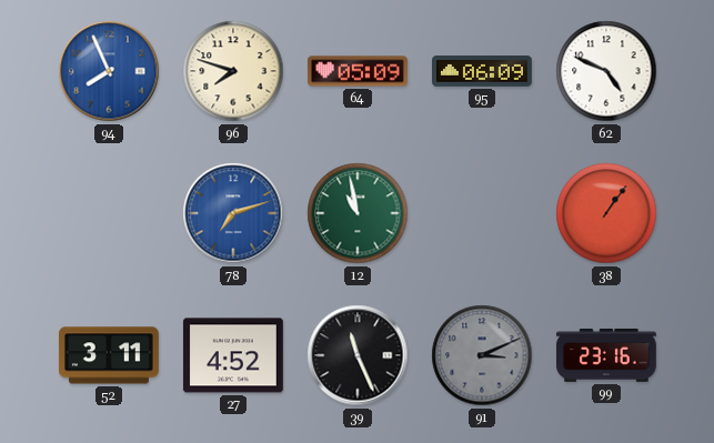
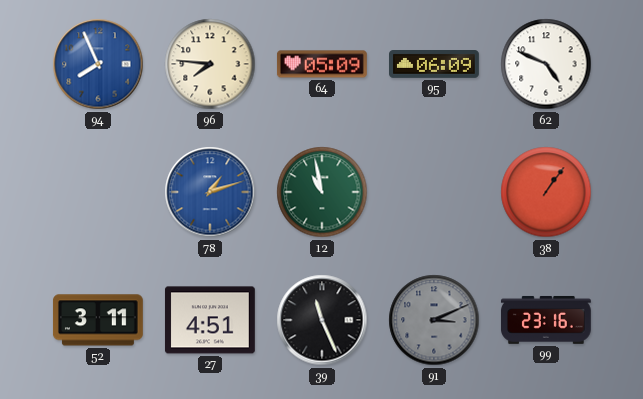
96: 7:48 -> 7:46 (210, 64)
78: 7:12 -> 1:12 (210, 192)
27: 4:52 -> 4:51 (210, 320)
